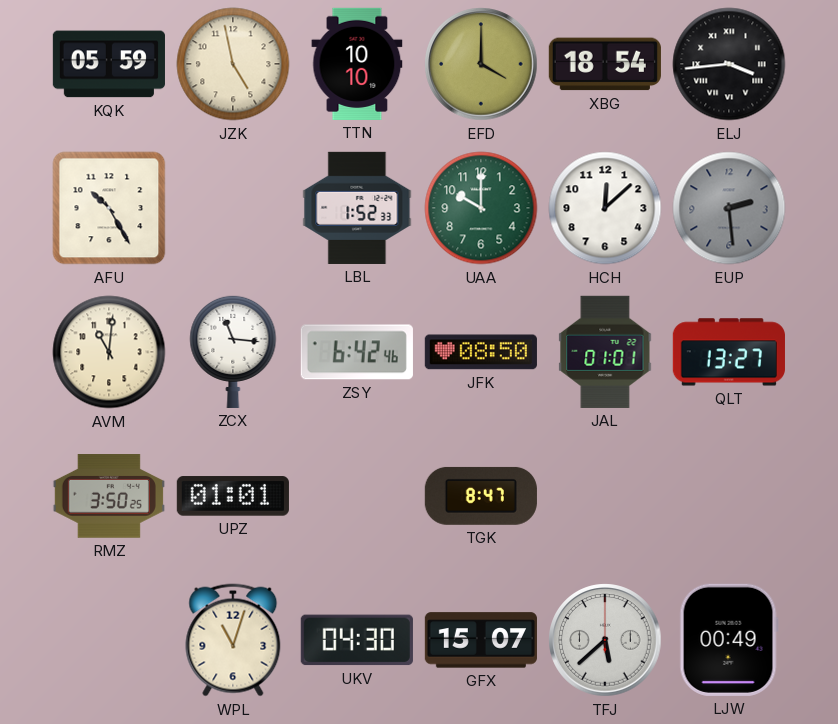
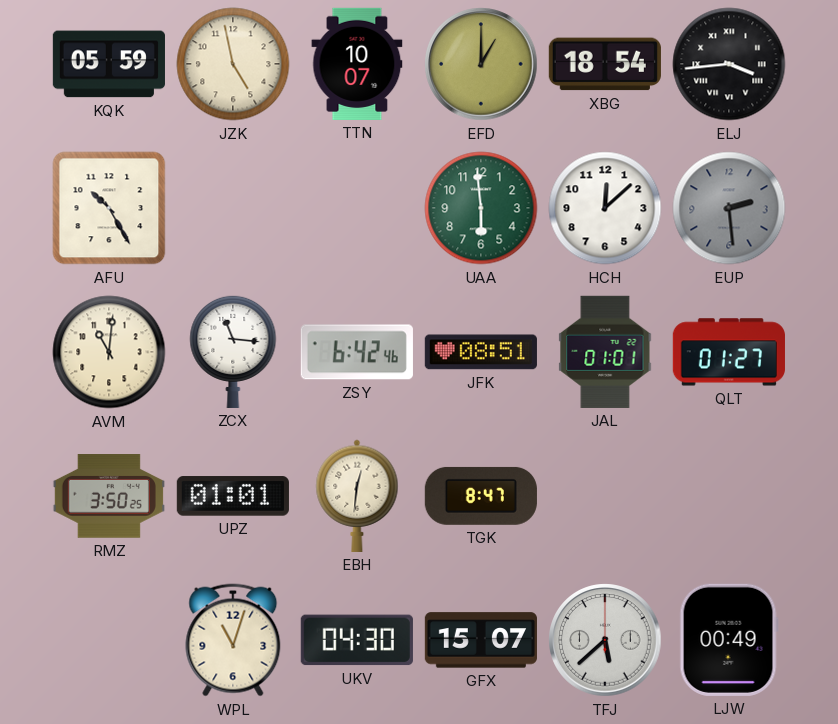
TTN: 10:10 -> 10:07 (357, 64)
EFD: 4:00 -> 1:00 (481, 64)
LBL: 1:52 -> none (357, 208)
UAA: 10:00 -> 5:59 (481, 208)
JFK: 08:50 -> 08:51 (481, 352)
QLT: 13:27 -> 01:27 (729, 352)
EBH: none -> 12:31 (357, 496)
